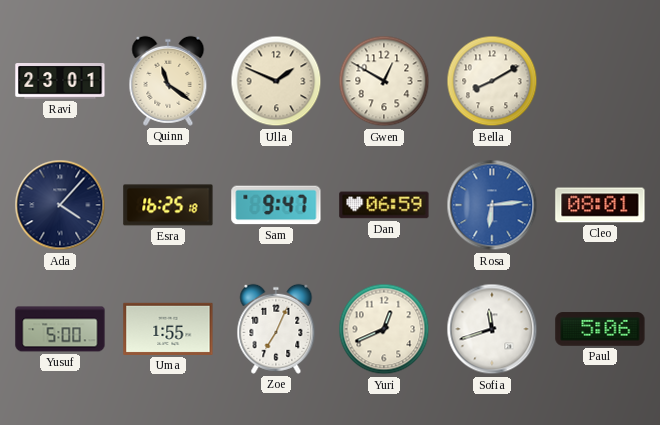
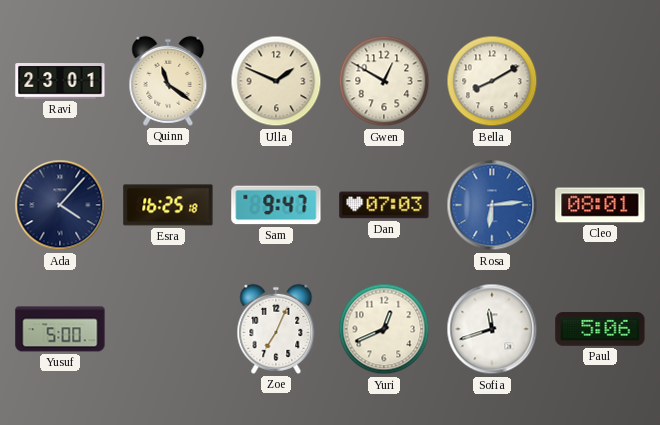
Dan: 06:59 -> 07:03 (384, 205)
Uma: 1:55 -> none (168, 329)
